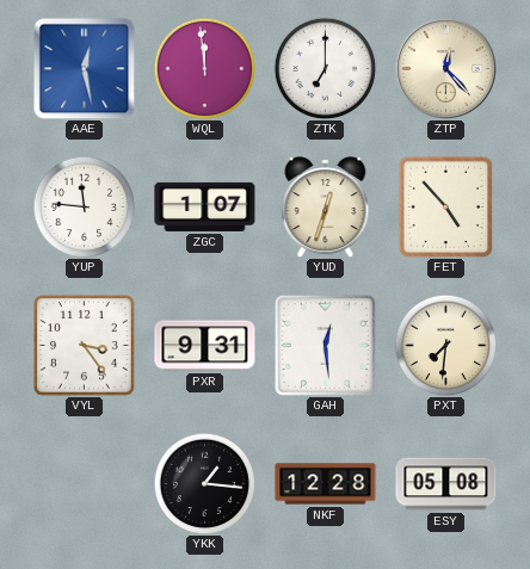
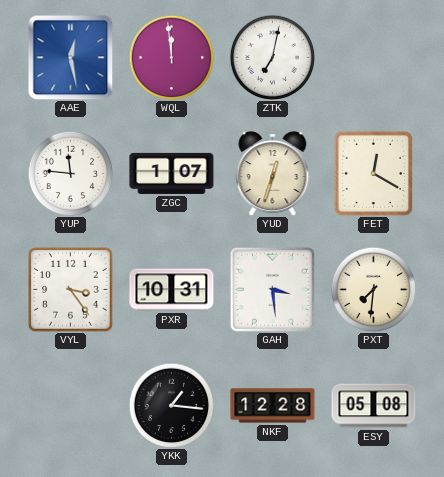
ZTK: 7:00 -> 7:02 (272, 57)
ZTP: 12:23 -> none (445, 68)
FET: 4:53 -> 12:20 (374, 173)
PXR: 9:31 -> 10:31 (172, 290)
GAH: 12:29 -> 3:29 (272, 289)
